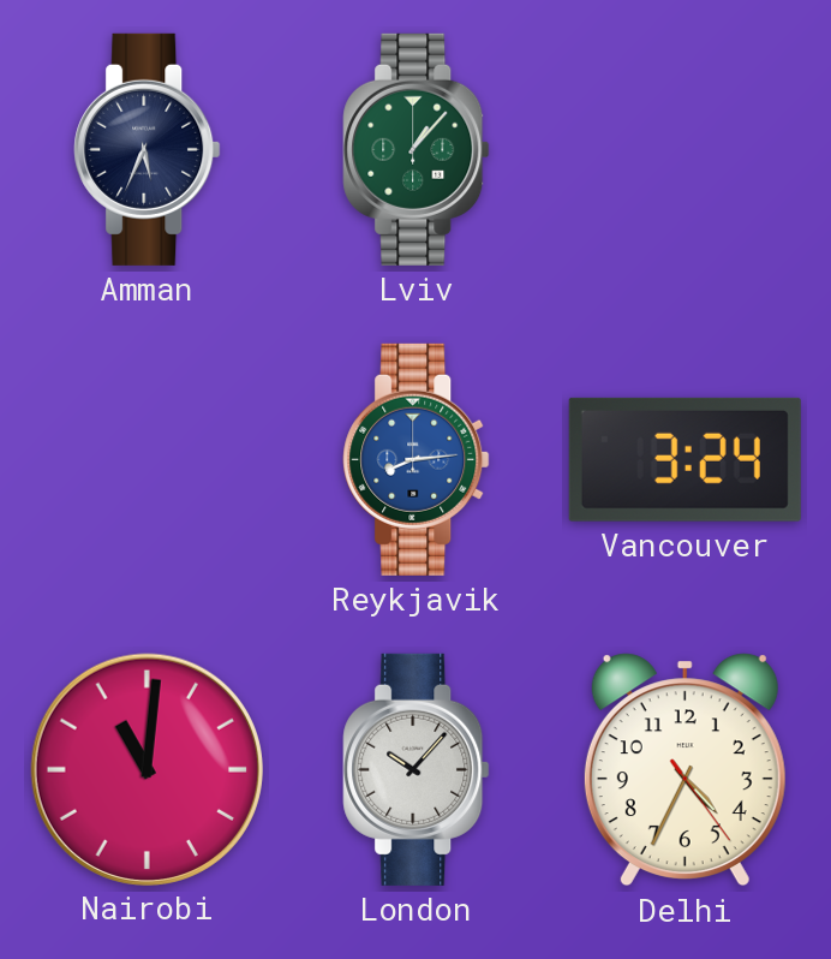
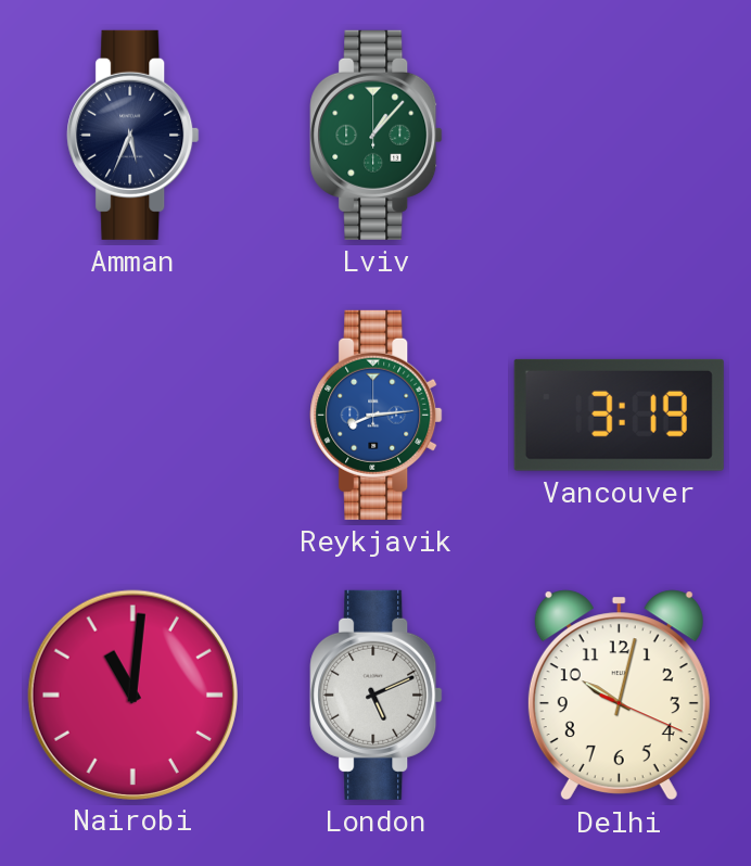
Vancouver: 3:24 -> 3:19 (619, 415)
London: 10:07 -> 5:11 (377, 695)
Delhi: 4:34 -> 10:02 (619, 696)
